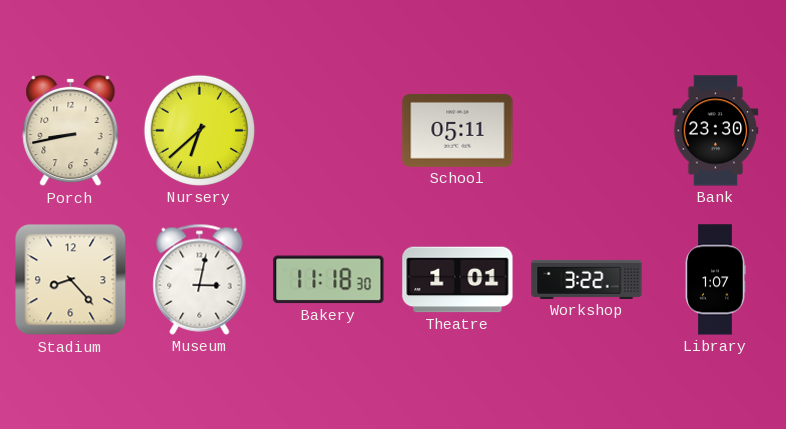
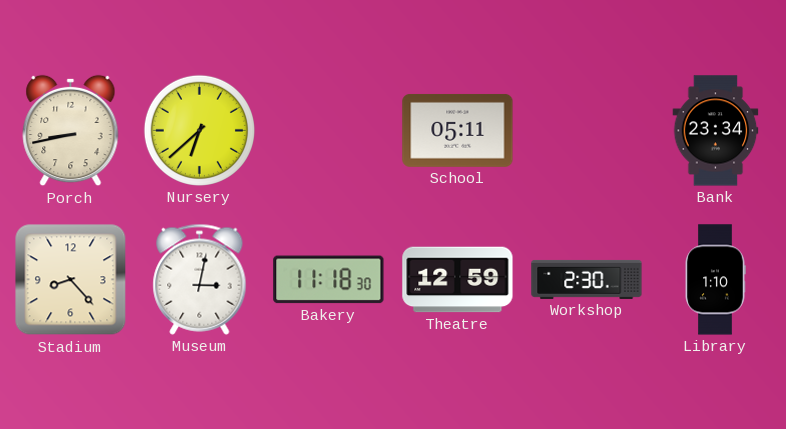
Bank: 23:30 -> 23:34 (716, 131)
Theatre: 1:01 -> 12:59 (458, 280)
Workshop: 3:22 -> 2:30 (587, 279)
Library: 1:07 -> 1:10 (715, 280)
